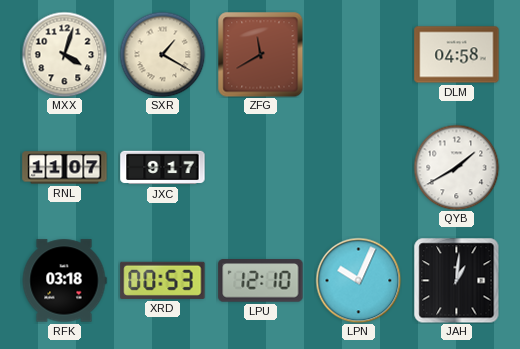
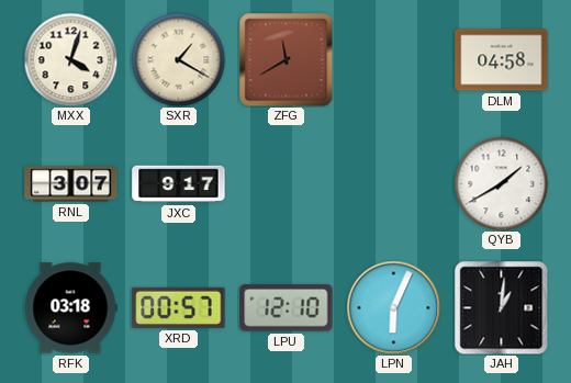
RNL: 11:07 -> 3:07 (71, 184)
XRD: 00:53 -> 00:57 (179, 307)
LPN: 10:04 -> 6:04 (393, 307)
